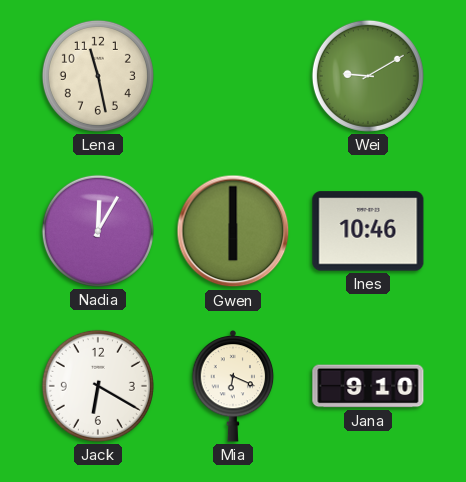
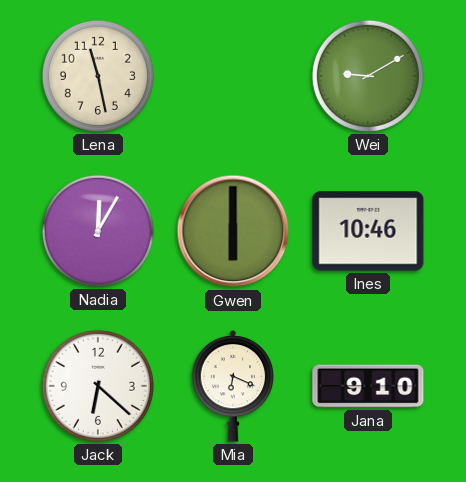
Jack: 6:20 -> 6:22 (98, 386)
